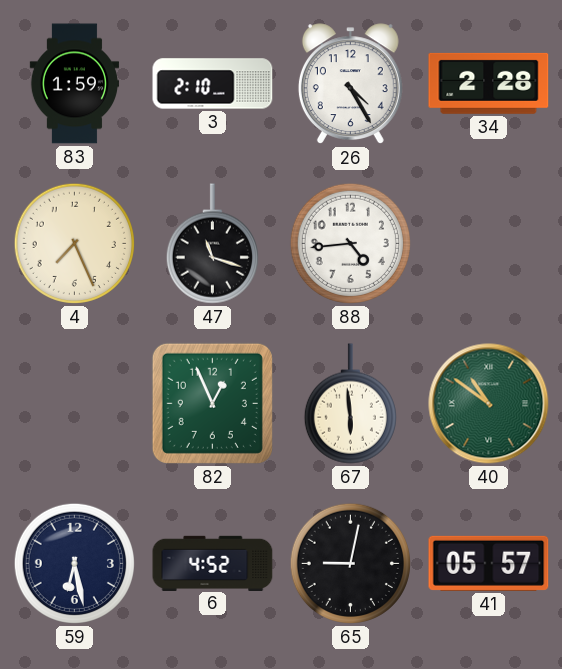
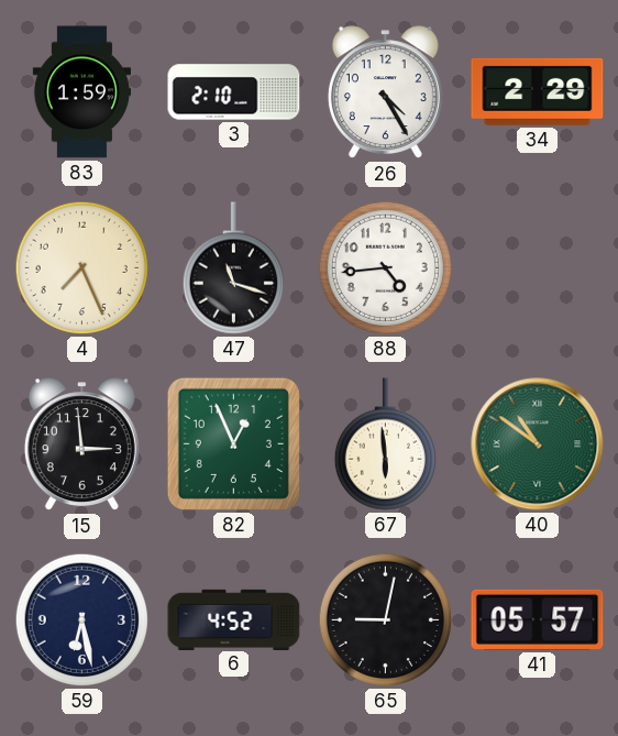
34: 2:28 -> 2:29 (538, 91)
15: none -> 2:59 (81, 444)
